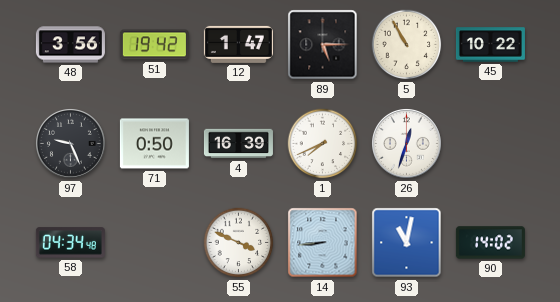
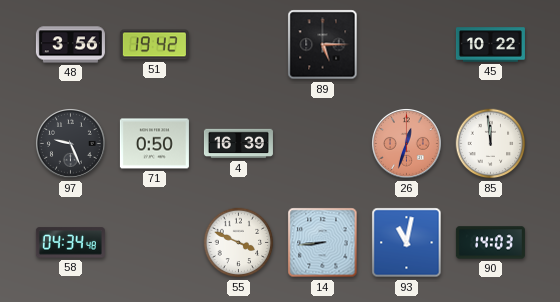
12: 1:47 -> none (238, 44)
5: 10:55 -> none (407, 45)
1: 7:41 -> none (323, 144)
26 dial: white -> salmon (407, 144)
85: none -> 11:59 (491, 144)
90: 14:02 -> 14:03 (490, 243)
